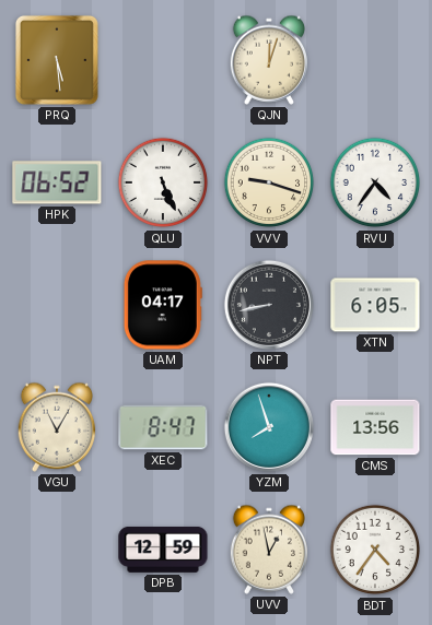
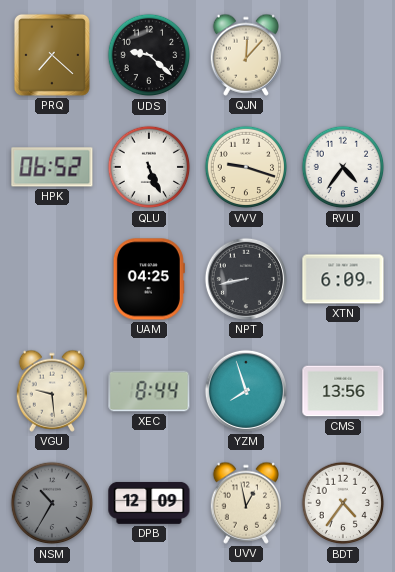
PRQ: 5:29 -> 7:22 (52, 55)
UDS: none -> 9:22 (149, 55)
QJN: 12:03 -> 12:07 (245, 55)
UAM: 04:17 -> 04:25 (149, 279)
XTN: 6:05 -> 6:09 (343, 279)
VGU: 11:05 -> 9:29 (51, 391)
XEC: 8:47 -> 8:44 (149, 391)
NSM: none -> 10:35 (52, 503)
DPB: 12:59 -> 12:09 (149, 503)
